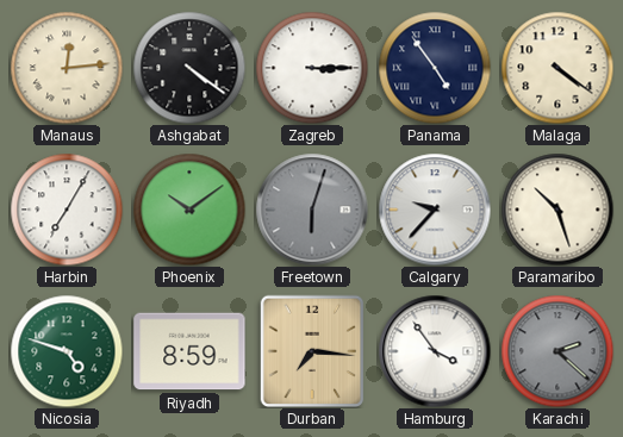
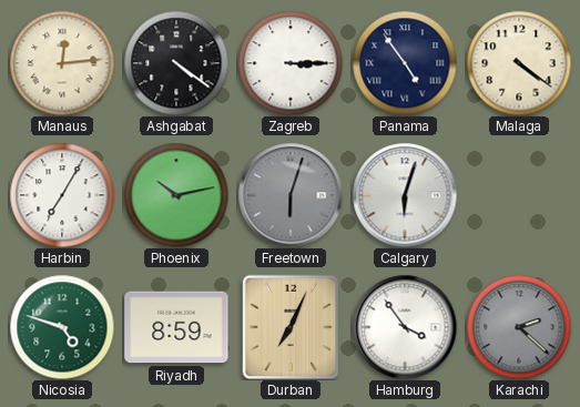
Phoenix: 10:09 -> 10:13 (176, 195)
Calgary: 9:37 -> 6:03 (405, 195)
Paramaribo: 10:27 -> none (557, 210)
Durban: 7:16 -> 7:04 (291, 327)
